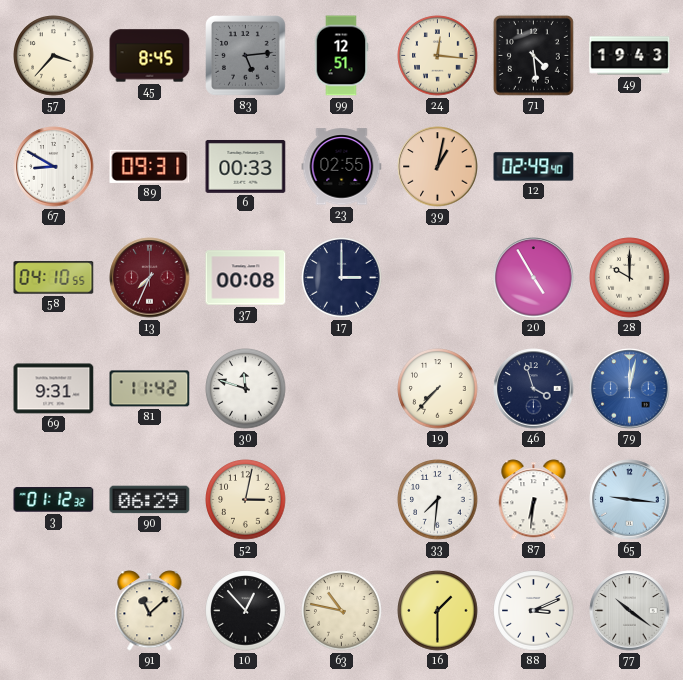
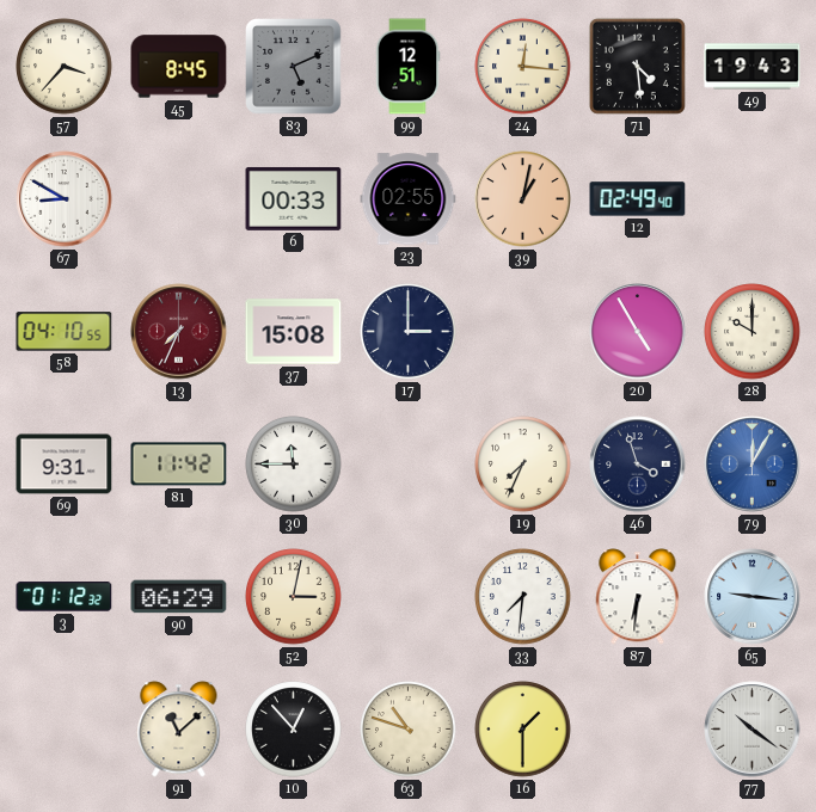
83: 5:14 -> 5:11 (294, 67)
89: 09:31 -> none (150, 166)
37: 00:08 -> 15:08 (294, 332)
30: 11:48 -> 11:45 (294, 465)
19: 7:37 -> 7:34 (523, 465)
79: 12:02 -> 12:05 (753, 465)
63: 10:47 -> 10:48 (409, 730)
88: 3:11 -> none (534, 611)
